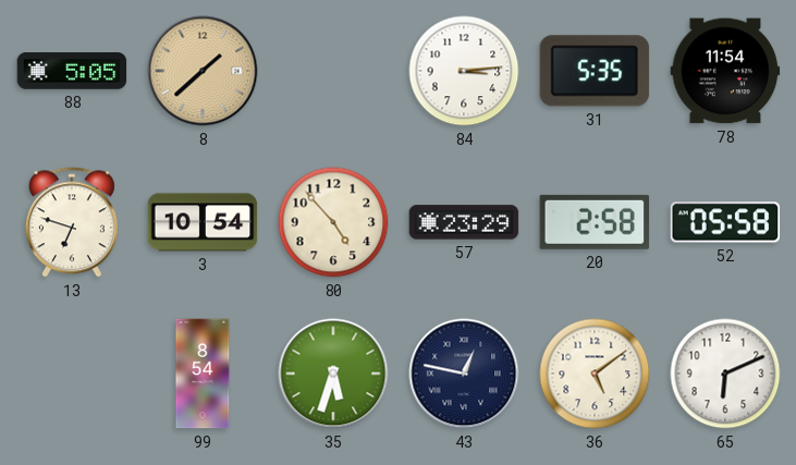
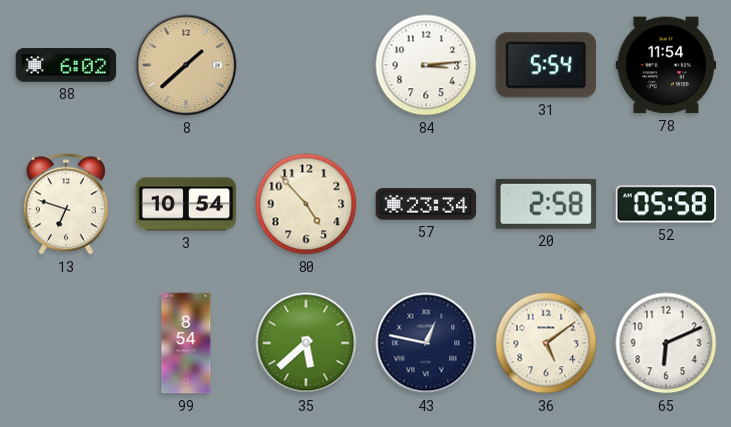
88: 5:05 -> 6:02 (66, 65)
31: 5:35 -> 5:54 (546, 65)
57: 23:29 -> 23:34 (426, 204)
35: 5:33 -> 5:38 (306, 343)
